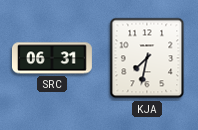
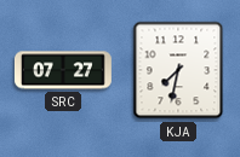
SRC: 06:31 -> 07:27 (63, 70)
